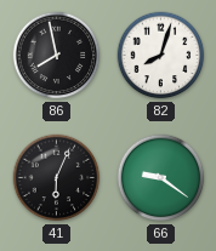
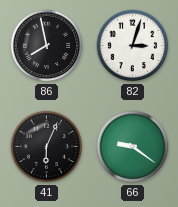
82: 8:03 -> 3:03 (133, 46)
